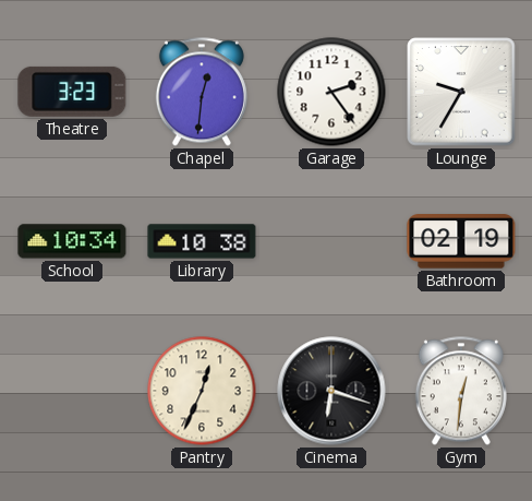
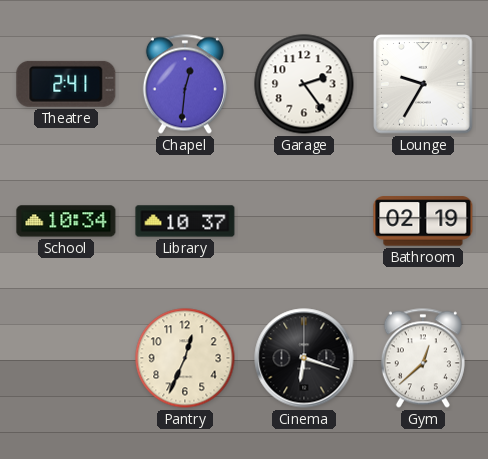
Theatre: 3:23 -> 2:41 (66, 84)
Library: 10:38 -> 10:37 (185, 221)
Gym: 12:31 -> 12:38 (423, 358)
